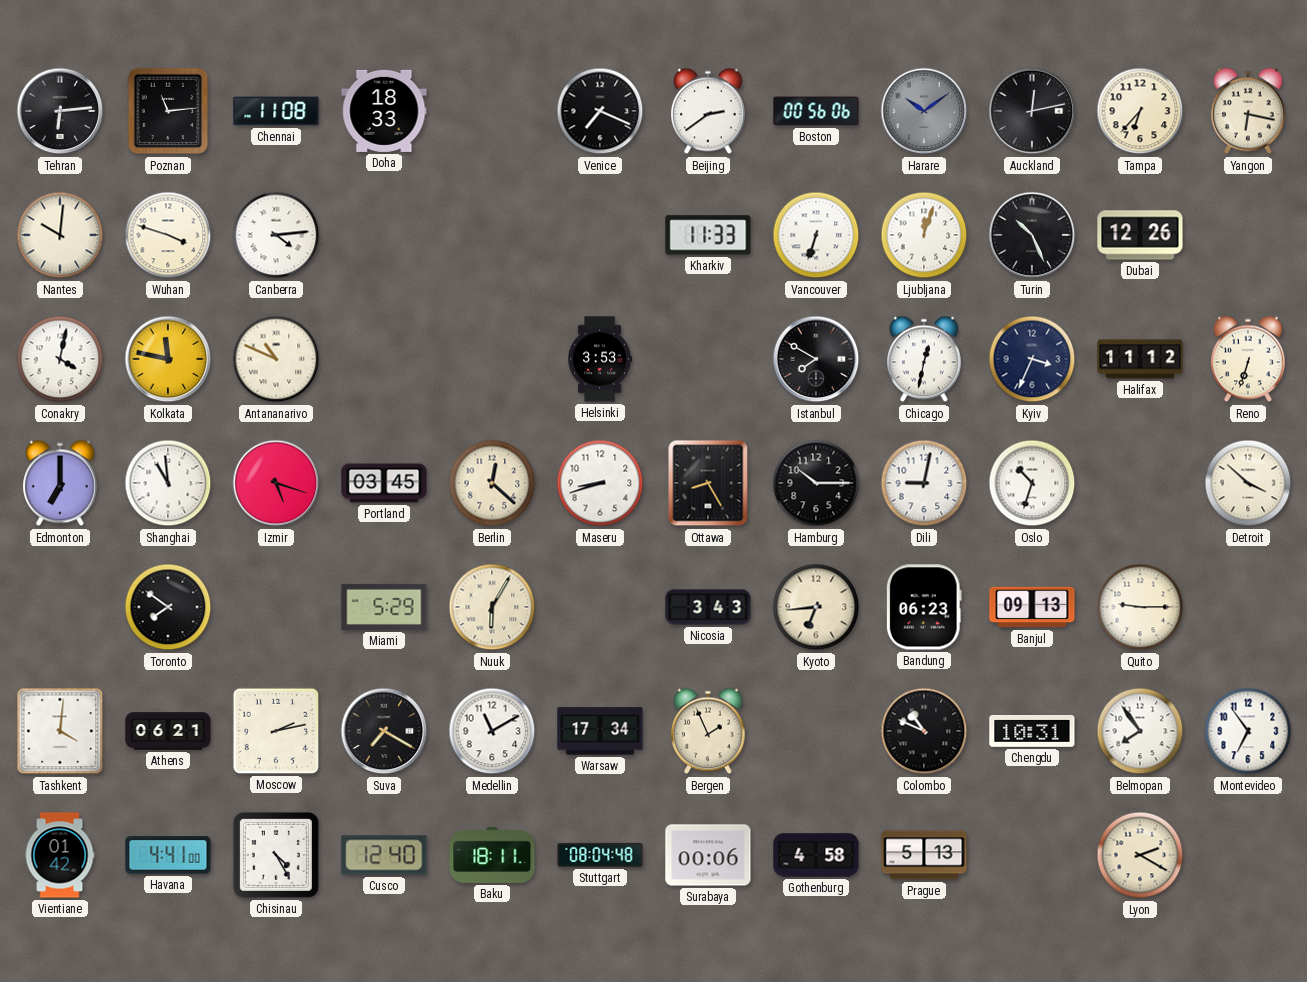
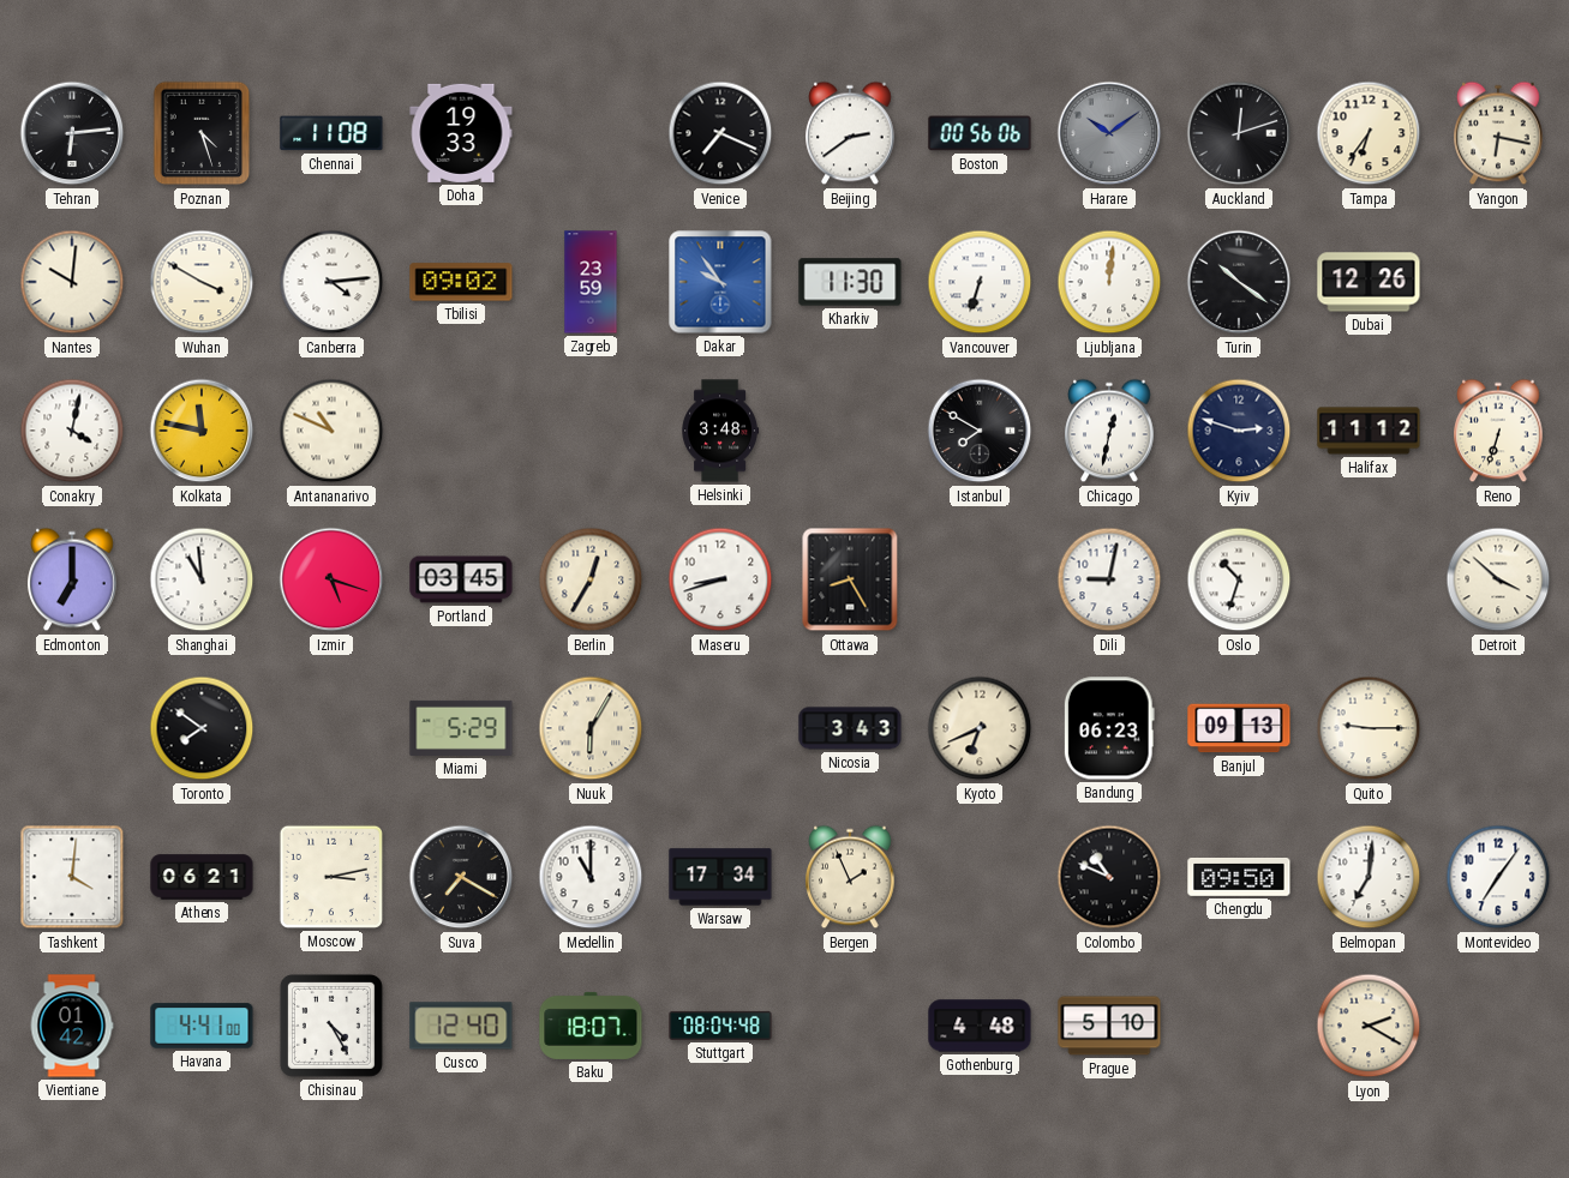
Poznan: 11:14 -> 4:27 (202, 133)
Doha: 18:33 -> 19:33 (461, 133)
Auckland: 12:13 -> 12:12 (1239, 133)
Tampa: 6:37 -> 6:36 (1369, 133)
Wuhan: 3:48 -> 3:50 (202, 282)
Tbilisi: none -> 09:02 (461, 282)
Zagreb: none -> 23:59 (591, 282)
Dakar: none -> 9:54 (720, 282)
Kharkiv: 11:33 -> 11:30 (850, 282)
Ljubljana: 12:03 -> 12:01 (1109, 282)
Turin: 10:26 -> 10:21 (1239, 282)
Helsinki: 3:53 -> 3:48 (720, 431)
Kyiv: 3:34 -> 2:48 (1239, 431)
Berlin: 12:22 -> 12:35 (591, 579)
Hamburg: 10:15 -> none (816, 483)
Kyoto: 6:44 -> 6:41 (980, 728)
Moscow: 2:13 -> 3:13 (331, 877)
Medellin: 11:10 -> 11:00 (591, 877)
Chengdu: 10:31 -> 09:50 (1239, 878)
Belmopan: 7:54 -> 7:01 (1369, 877)
Montevideo: 6:54 -> 7:06 (1498, 877)
Baku: 18:11 -> 18:07 (591, 1026)
Surabaya: 00:06 -> none (708, 855)
Gothenburg: 4:58 -> 4:48 (980, 1026)
Prague: 5:13 -> 5:10 (1109, 1026)
